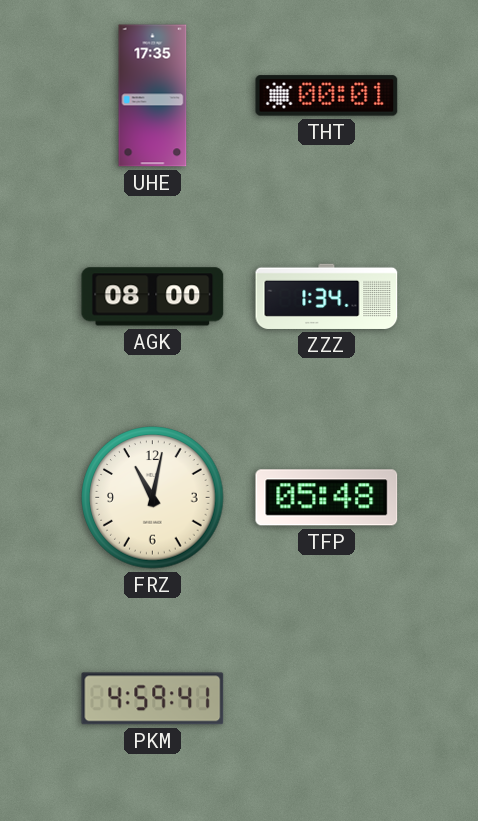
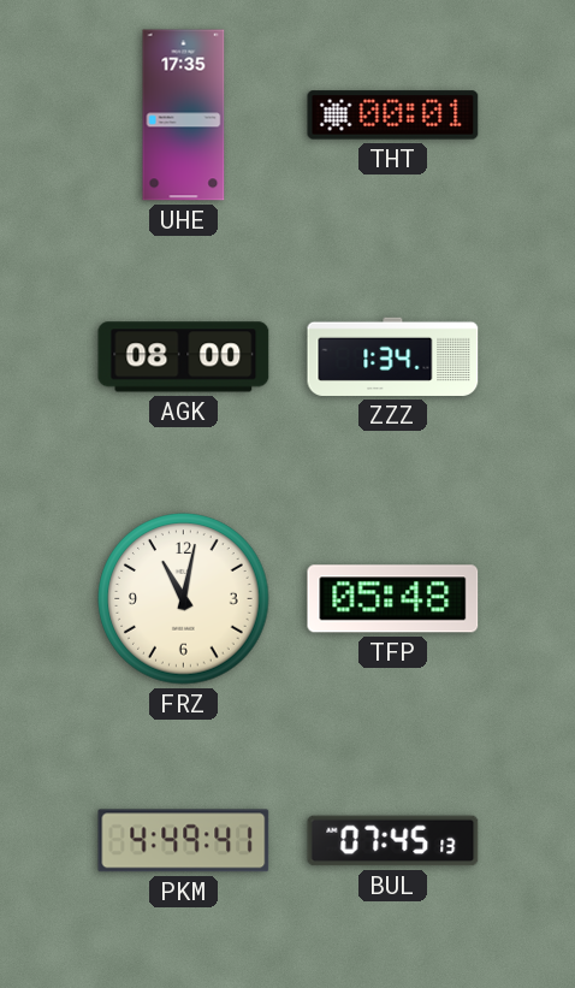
PKM: 4:59 -> 4:49 (184, 841)
BUL: none -> 07:45 (393, 841)
